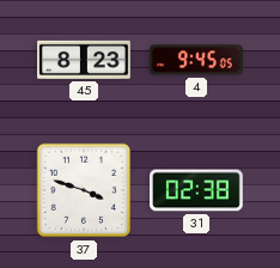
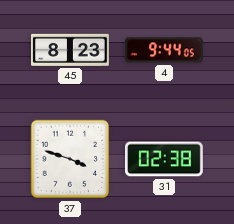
4: 9:45 -> 9:44 (165, 50)
